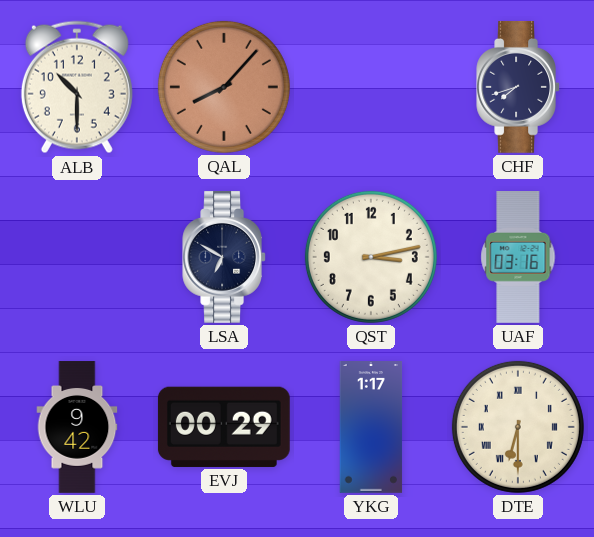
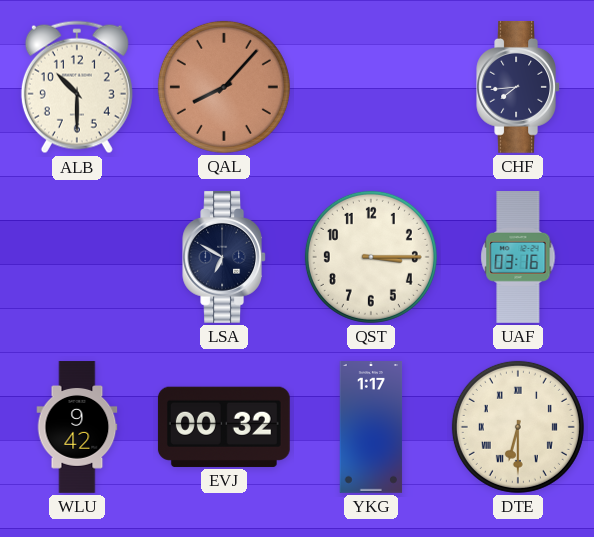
CHF: 7:42 -> 7:44 (518, 87)
QST: 3:13 -> 3:15 (371, 257)
EVJ: 00:29 -> 00:32 (224, 427)
